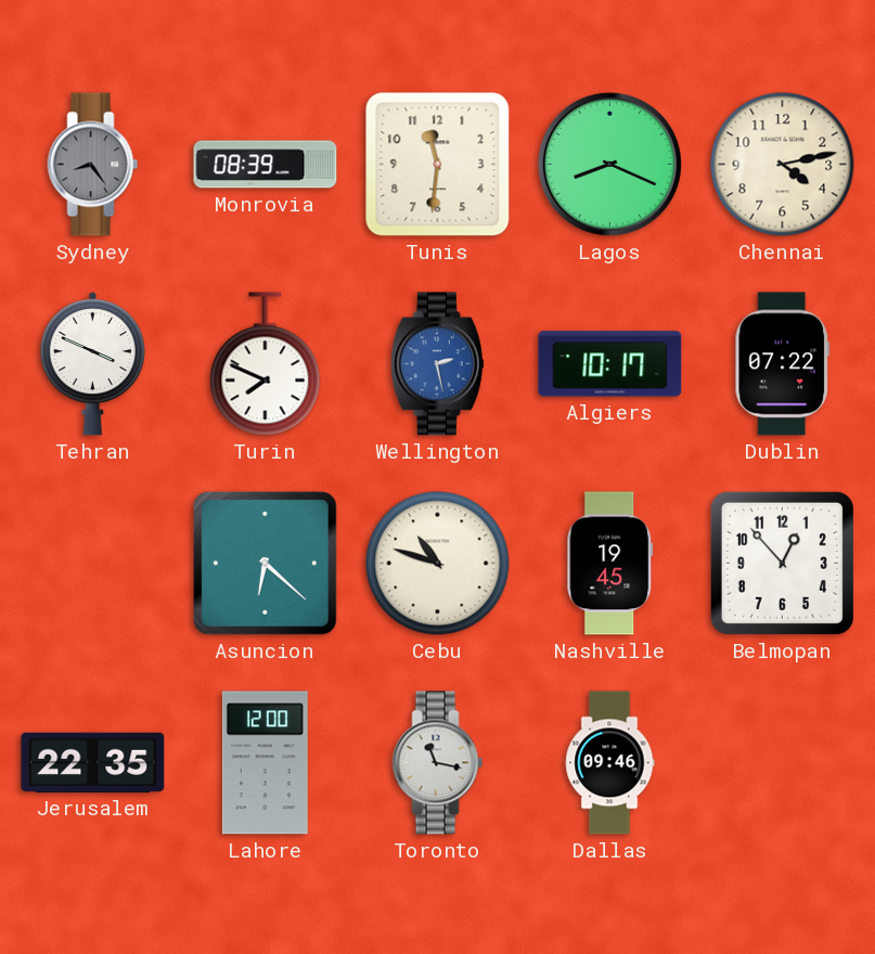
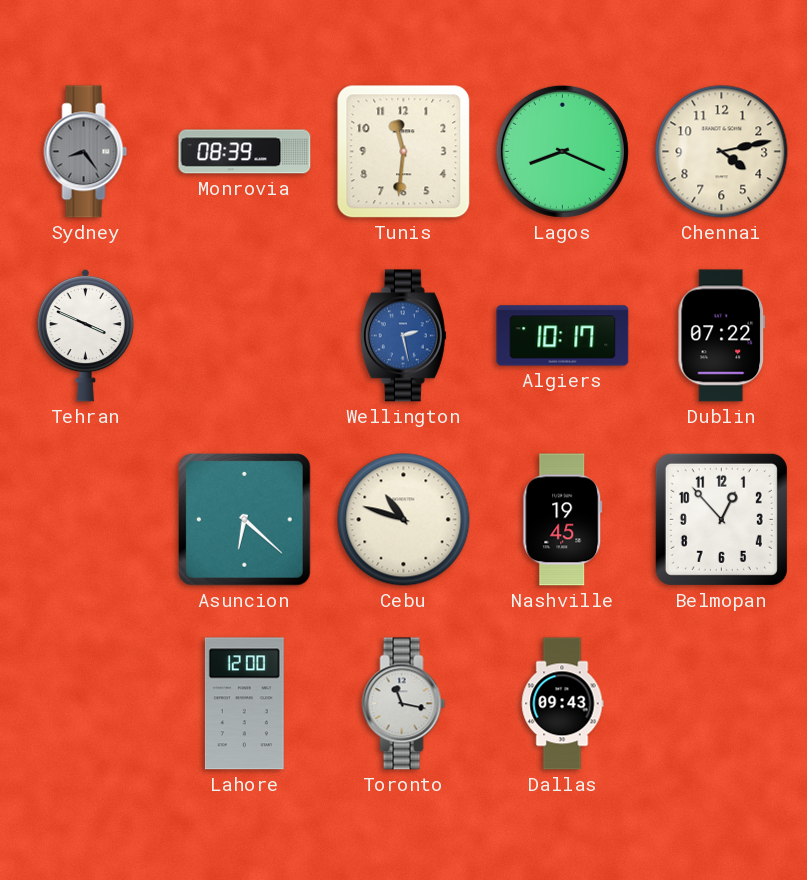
Turin: 7:49 -> none (266, 364)
Jerusalem: 22:35 -> none (93, 762)
Dallas: 09:46 -> 09:43 (562, 704)
